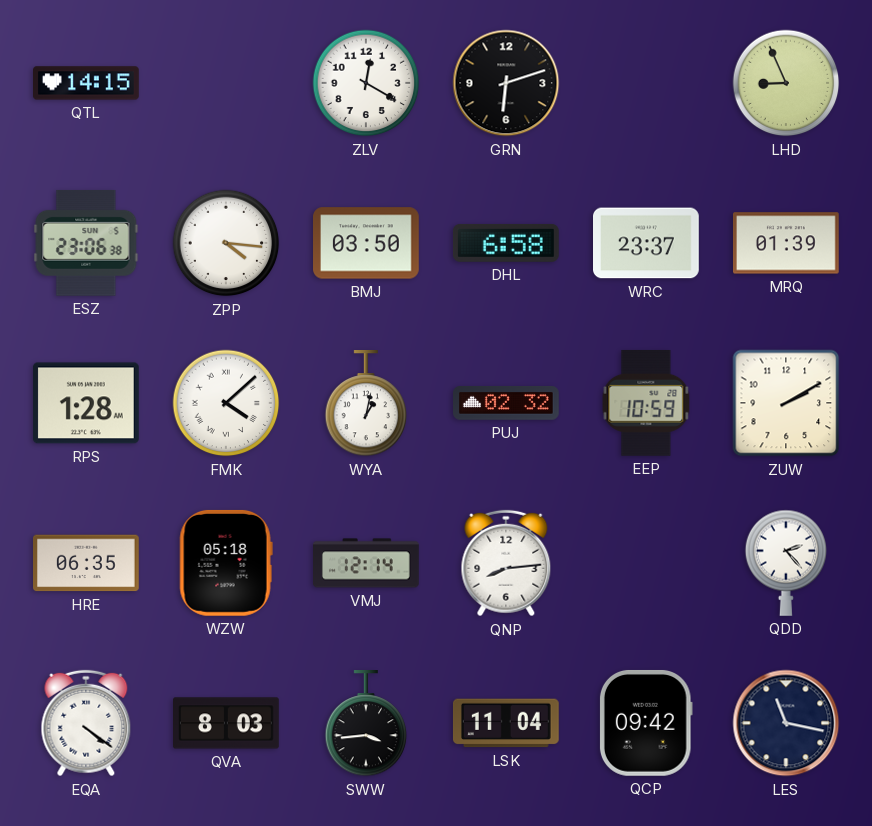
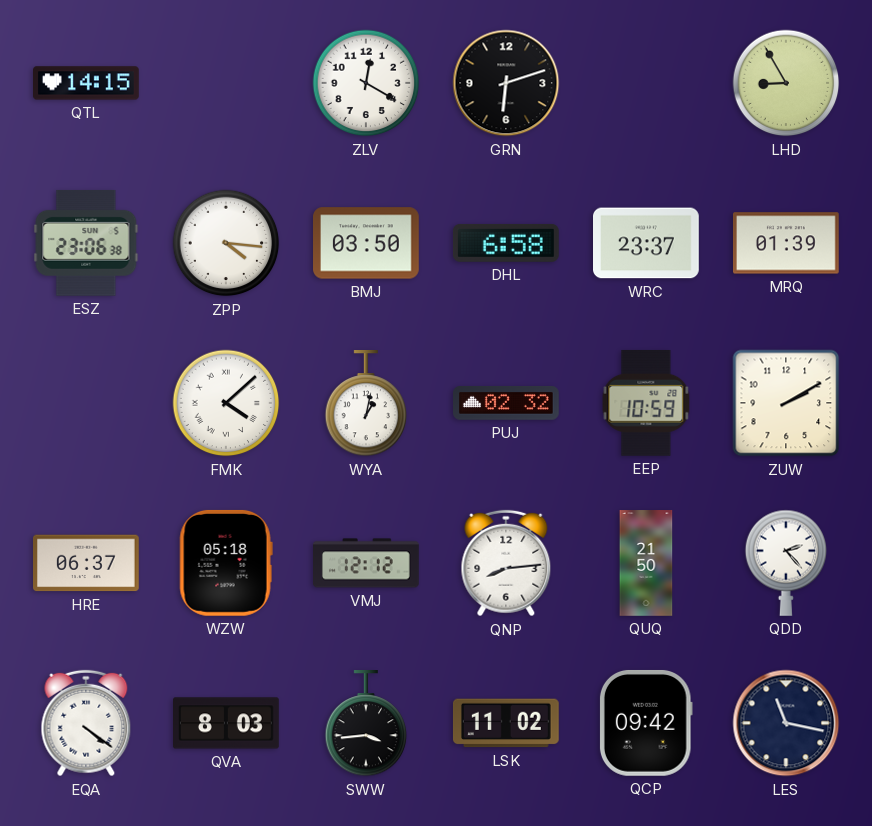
LHD: 8:56 -> 8:55 (786, 83)
RPS: 1:28 -> none (86, 403)
HRE: 06:35 -> 06:37 (87, 563)
VMJ: 12:14 -> 12:12 (367, 563)
QUQ: none -> 21:50 (646, 563)
LSK: 11:04 -> 11:02 (506, 723)
